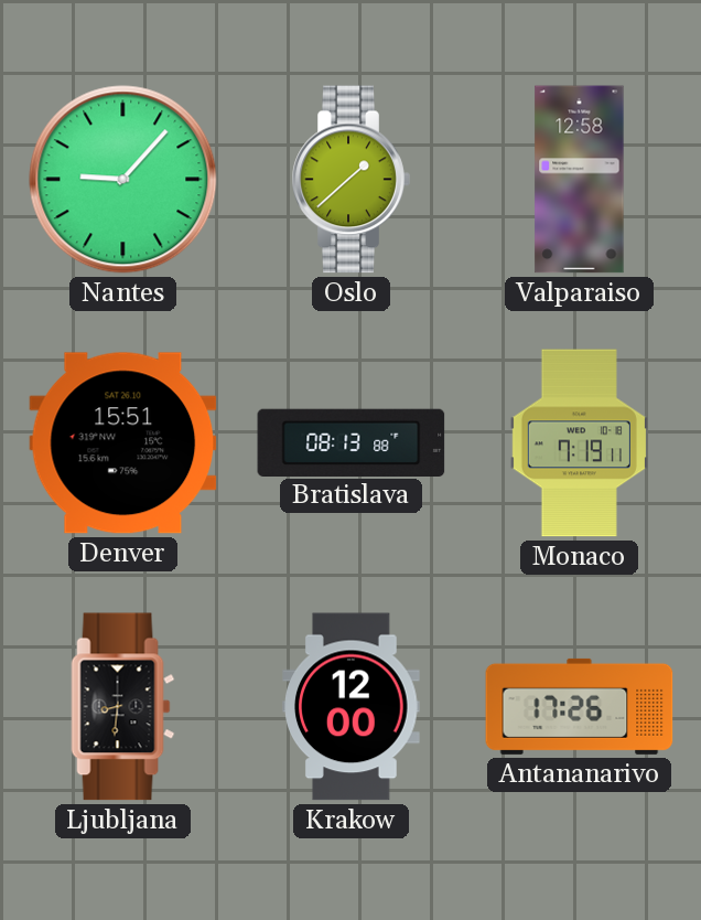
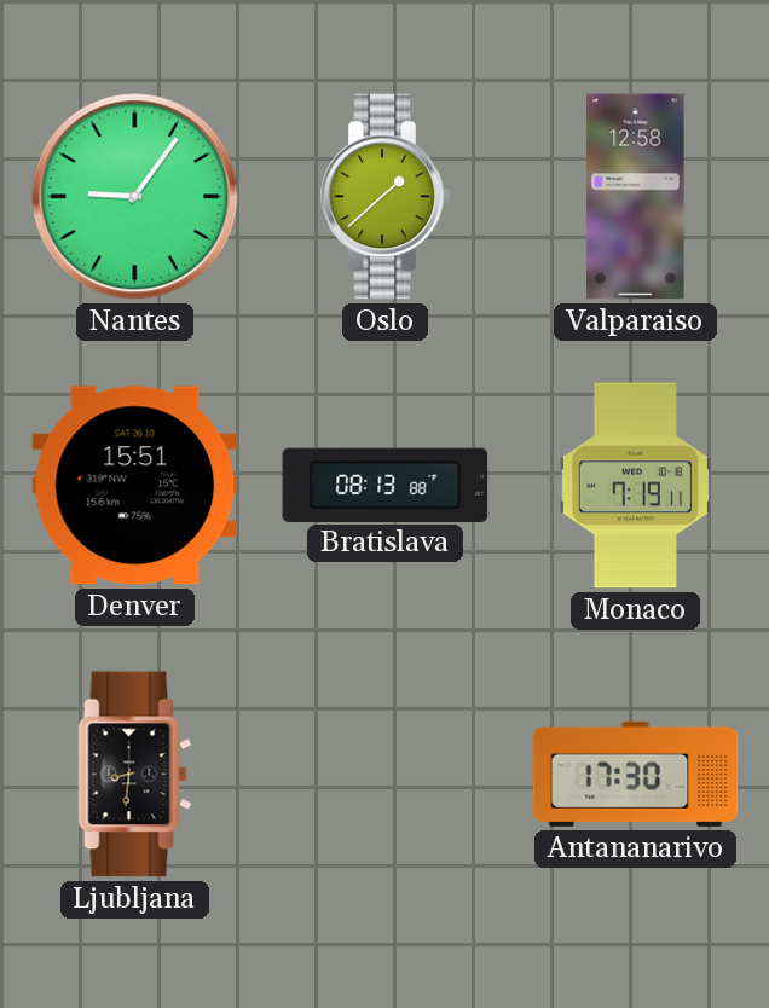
Nantes: 9:07 -> 9:06 (135, 197)
Krakow: 12:00 -> none (352, 707)
Antananarivo: 17:26 -> 17:30 (636, 774)
